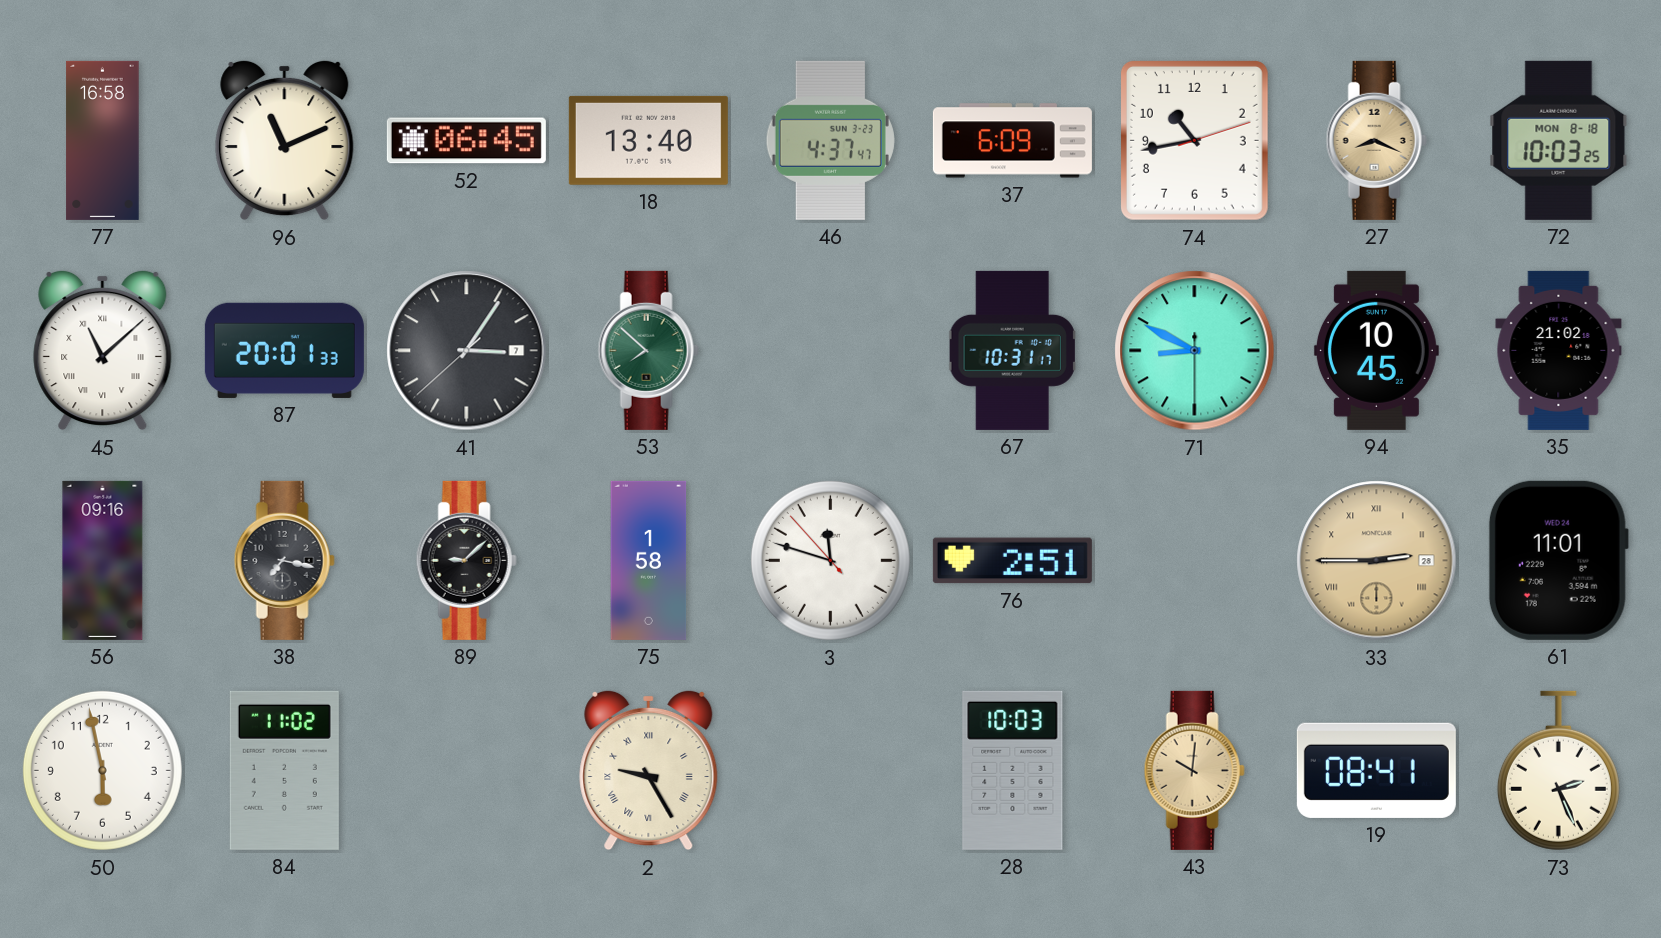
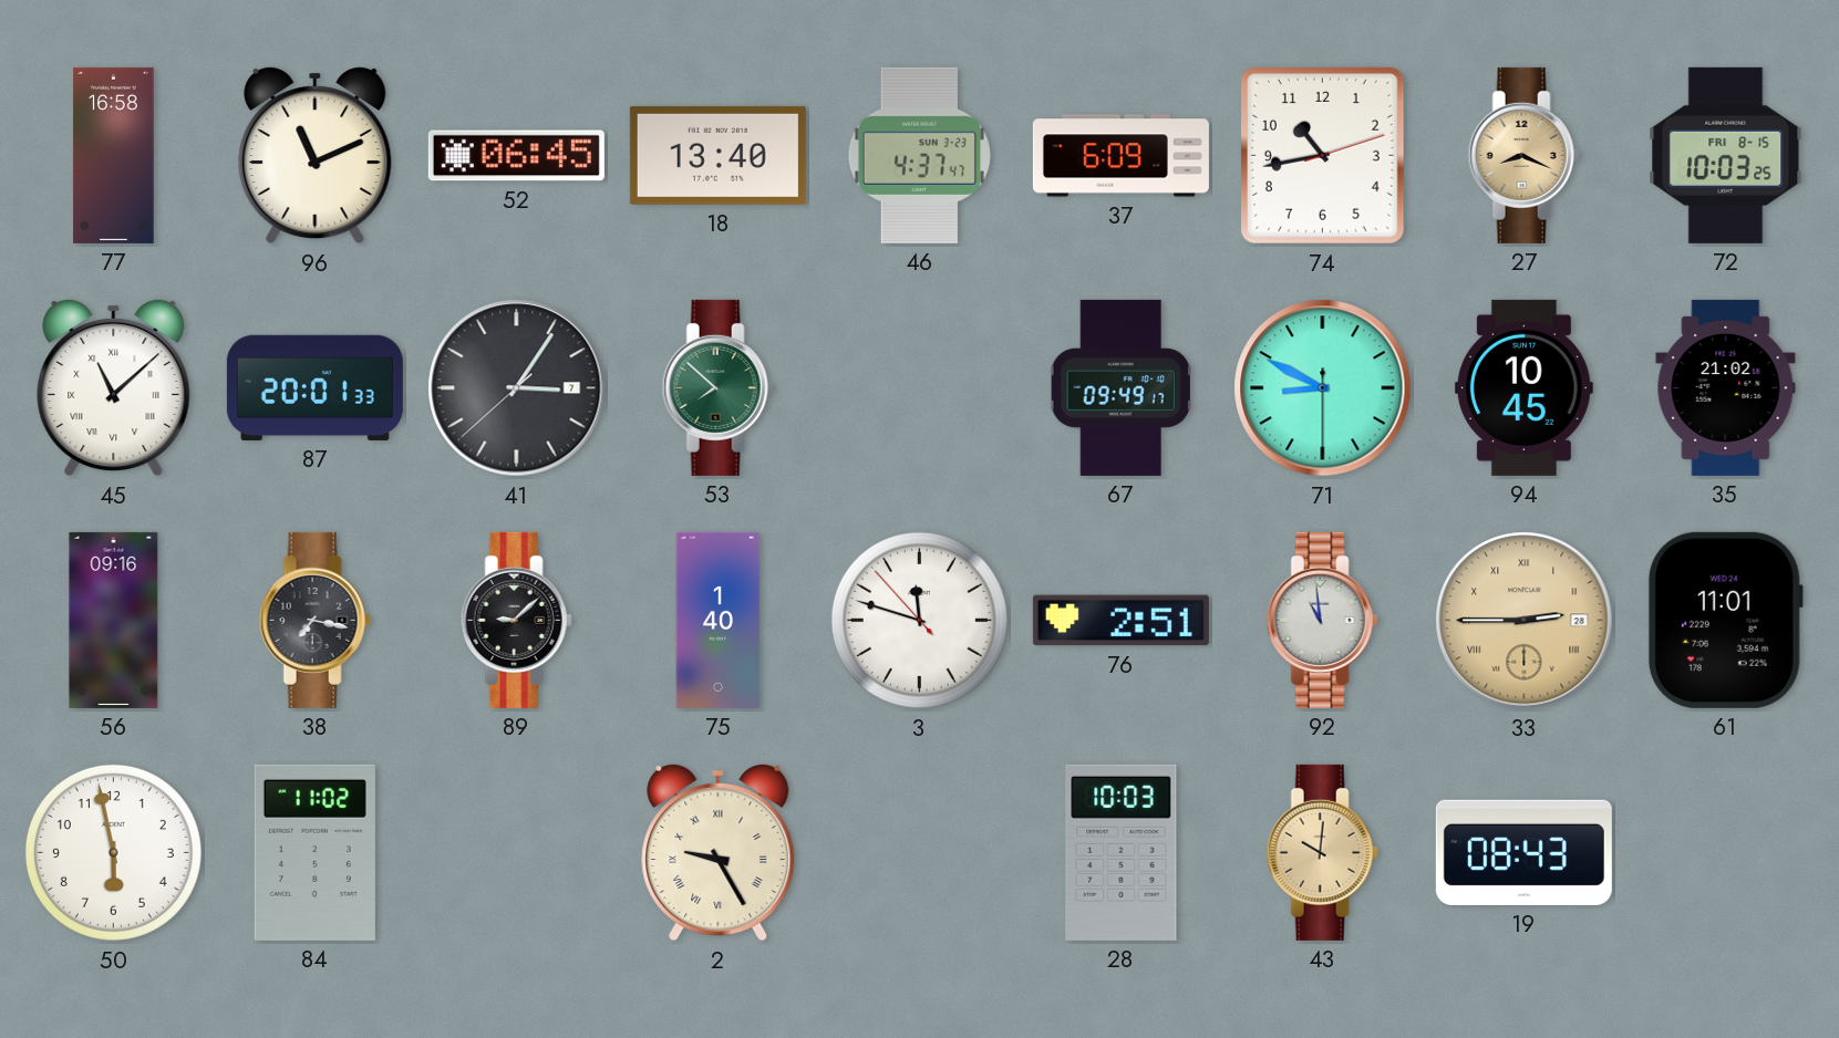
72 date: MON 8-18 -> FRI 8-15 (1726, 155)
67: 10:31 -> 09:49 (1122, 387)
75: 1:58 -> 1:40 (719, 620)
92: none -> 10:59 (1322, 620)
19: 08:41 -> 08:43 (1523, 852)
73: 2:26 -> none (1558, 771)
